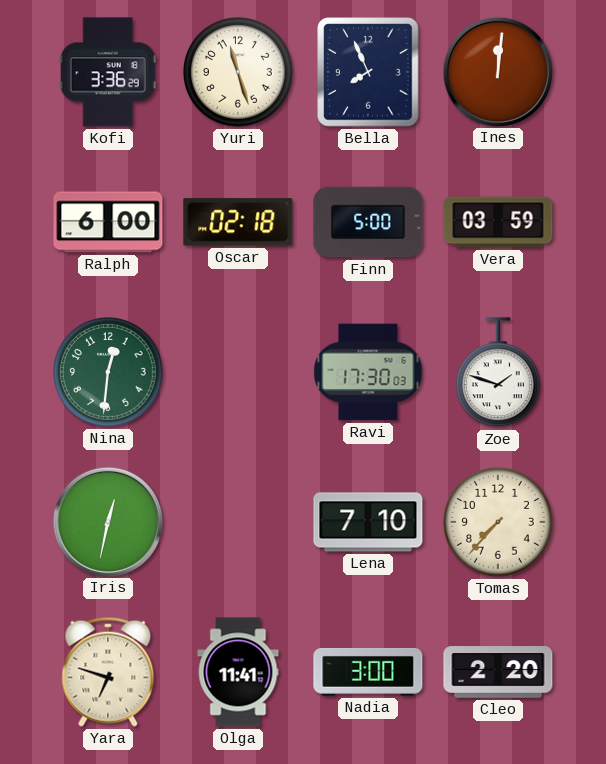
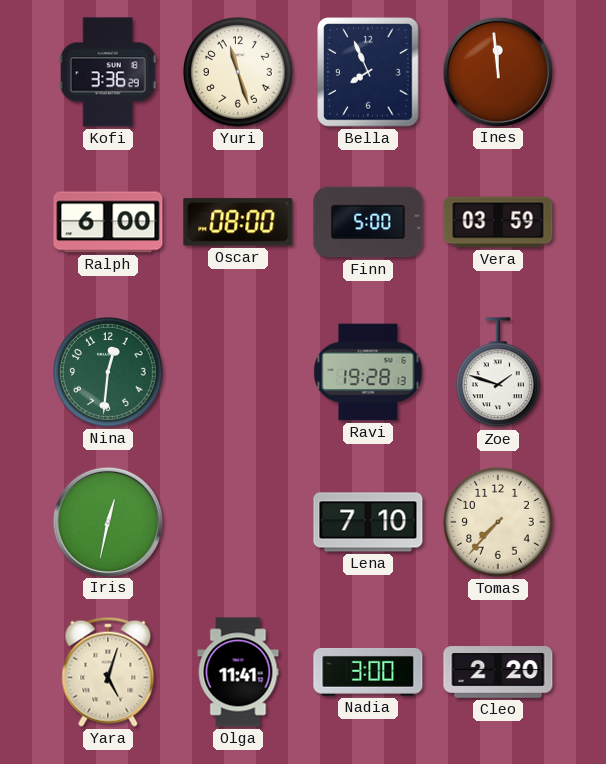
Ines: 12:01 -> 11:59 (497, 71)
Oscar: 02:18 -> 08:00 (238, 222)
Ravi: 17:30 -> 19:28 (368, 372)
Yara: 6:48 -> 5:03 (108, 672)
